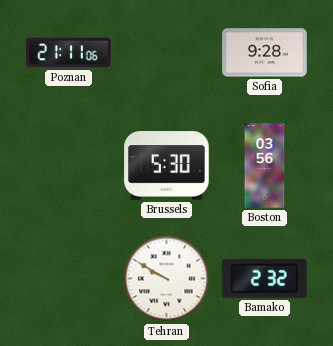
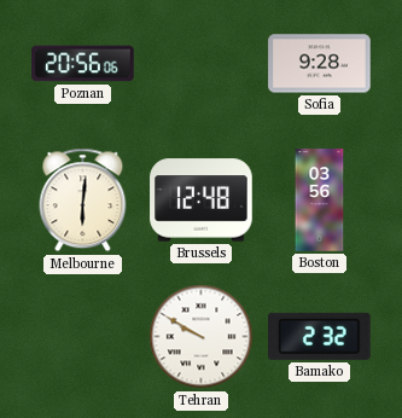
Poznan: 21:11 -> 20:56 (83, 64)
Melbourne: none -> 6:01 (83, 201)
Brussels: 5:30 -> 12:48 (202, 201)
